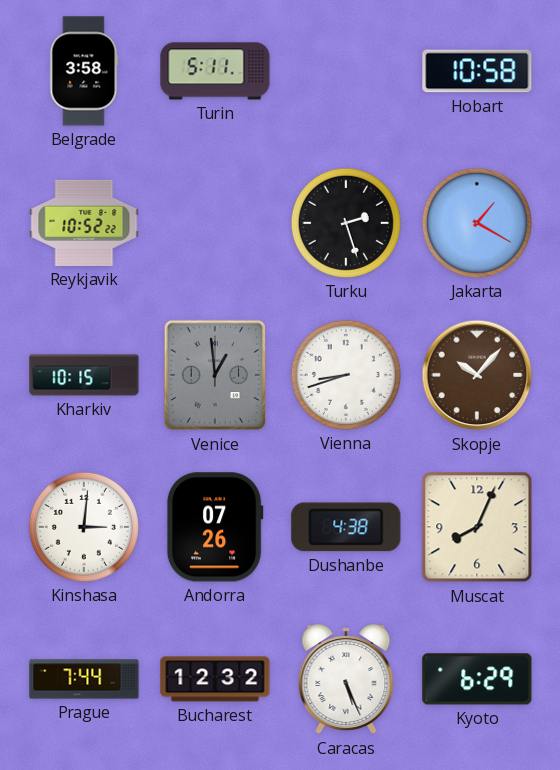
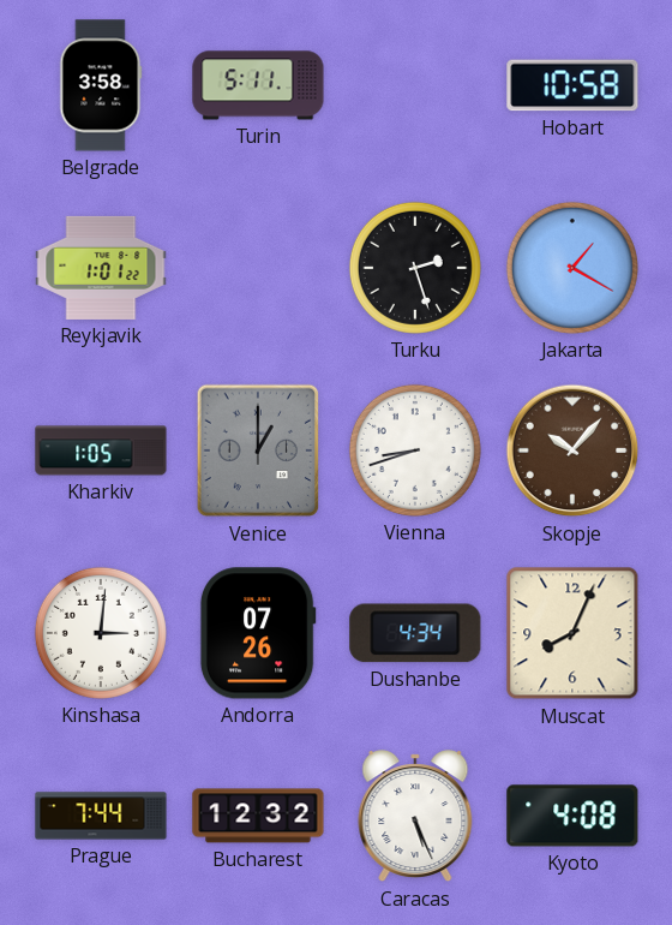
Reykjavik: 10:52 -> 1:01 (101, 268)
Kharkiv: 10:15 -> 1:05 (101, 450)
Venice: 12:59 -> 1:00 (257, 450)
Dushanbe: 4:38 -> 4:34 (415, 633)
Kyoto: 6:29 -> 4:08 (572, 816)
